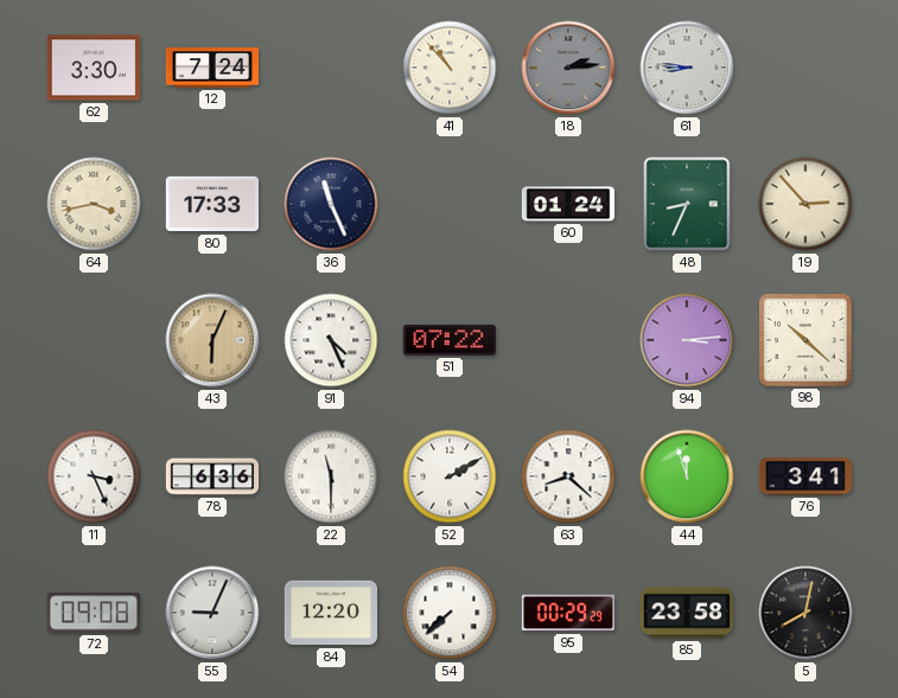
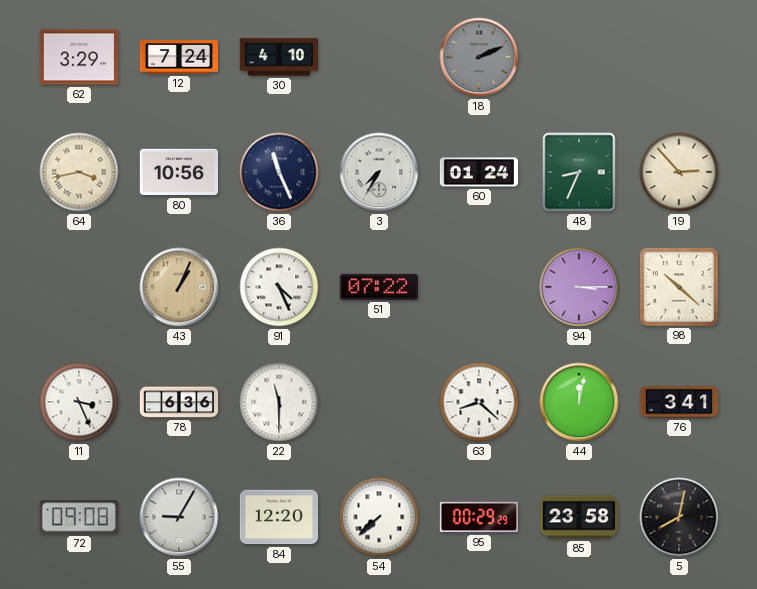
62: 3:30 -> 3:29 (78, 57)
30: none -> 4:10 (278, 57)
41: 10:53 -> none (450, 68)
18: 2:14 -> 2:11 (479, 57)
61: 8:46 -> none (687, 68)
80: 17:33 -> 10:56 (178, 172)
3: none -> 7:35 (379, 172)
43: 6:04 -> 1:04 (179, 287)
94: 3:14 -> 3:15 (579, 287)
52: 2:10 -> none (450, 476)
44: 11:57 -> 12:02 (579, 402)
55: 9:04 -> 9:05 (179, 517)
